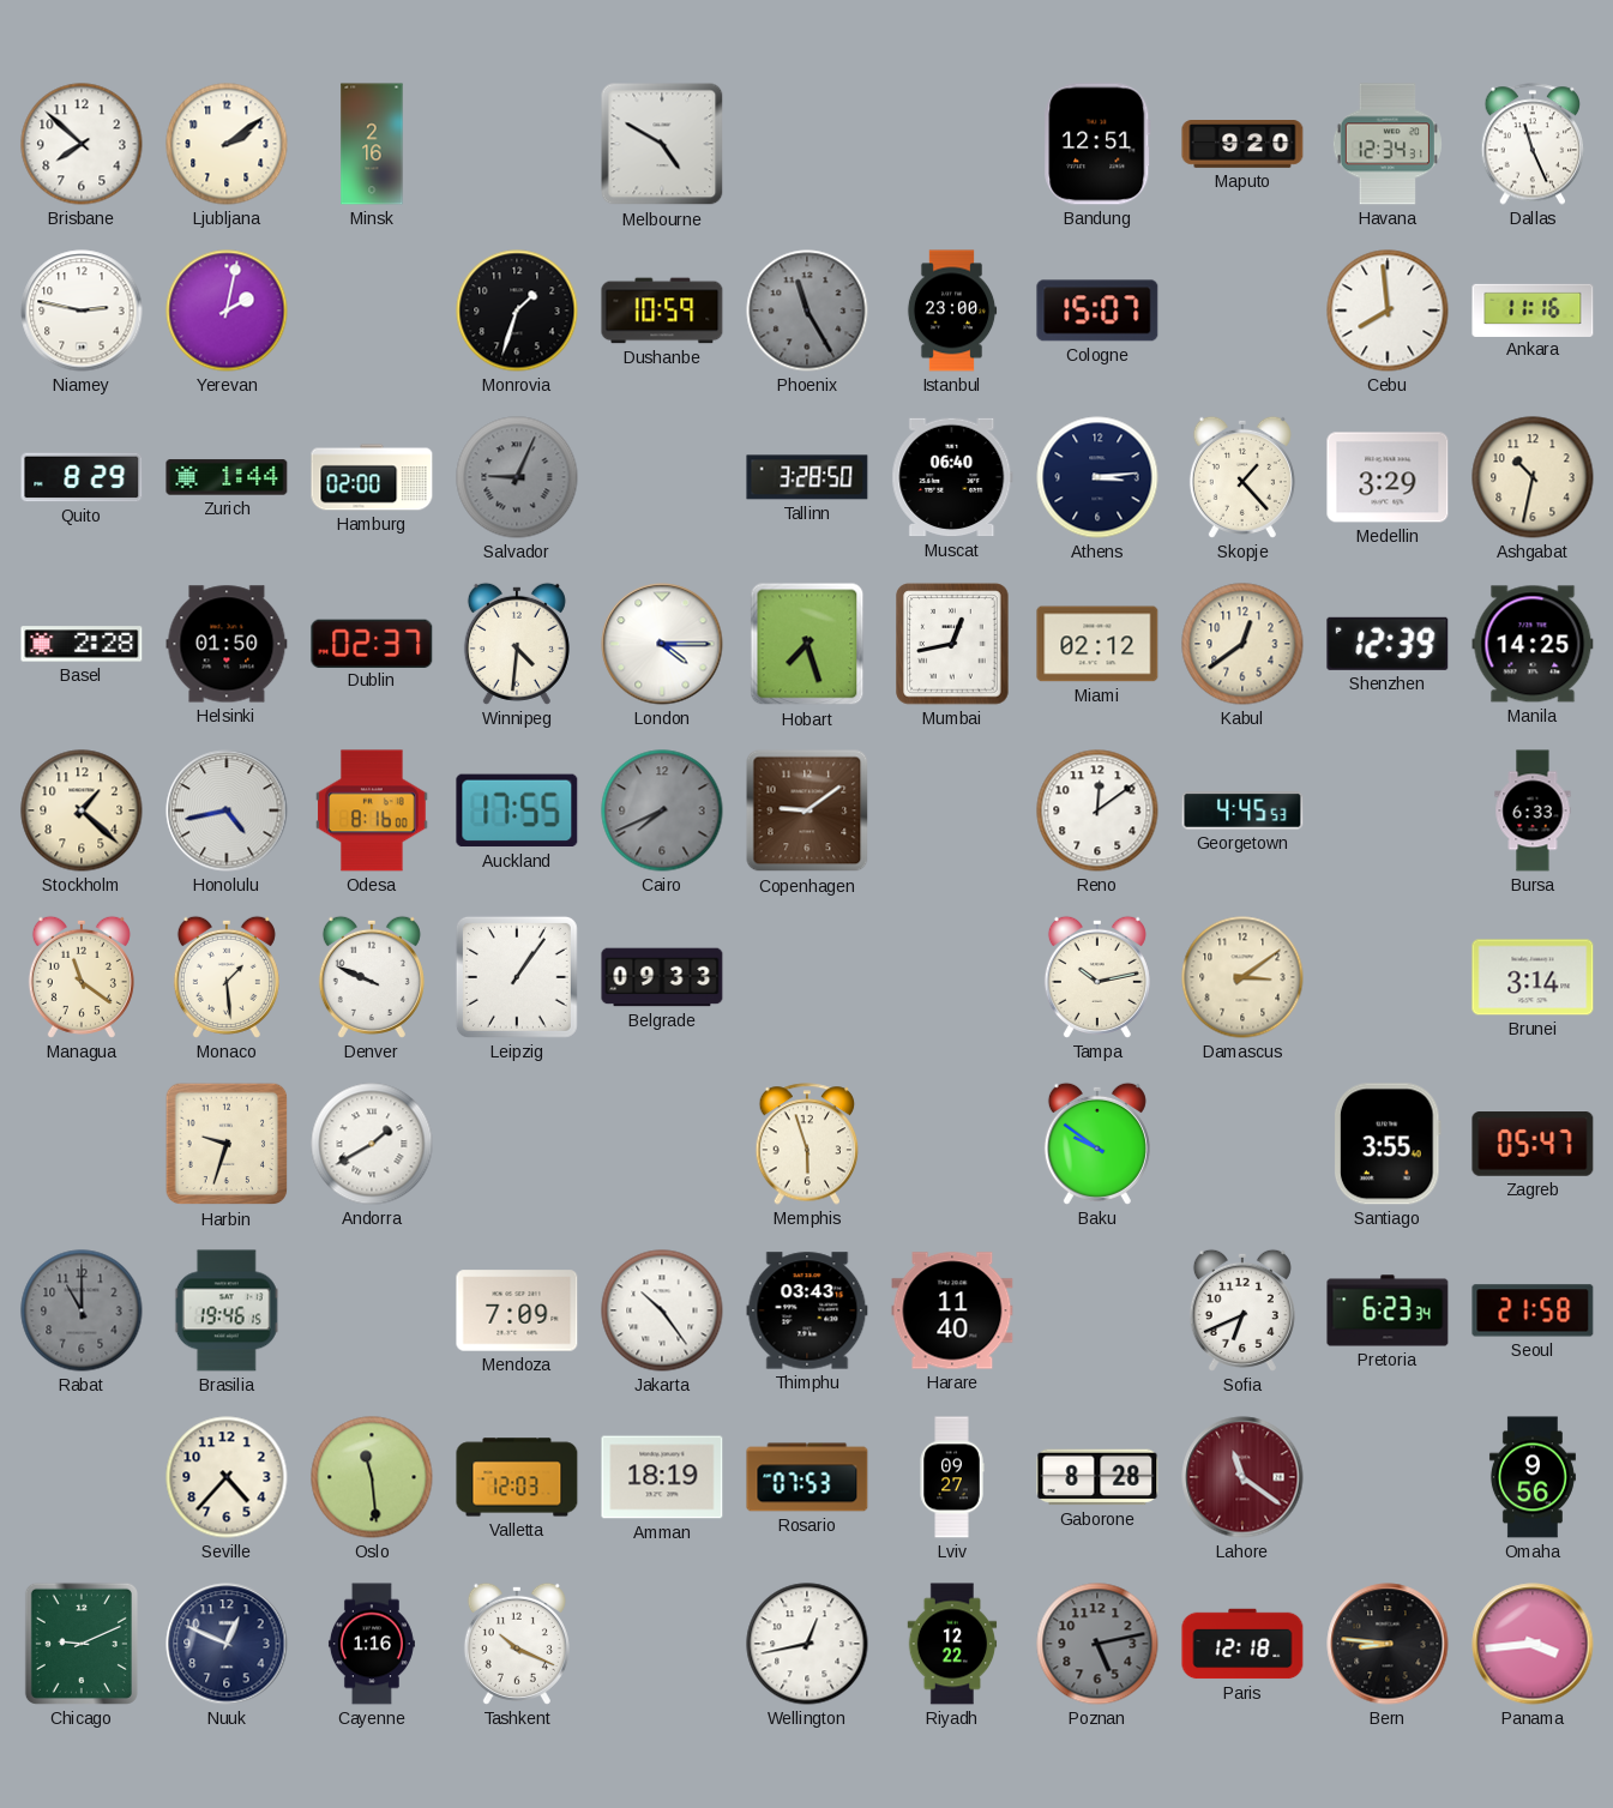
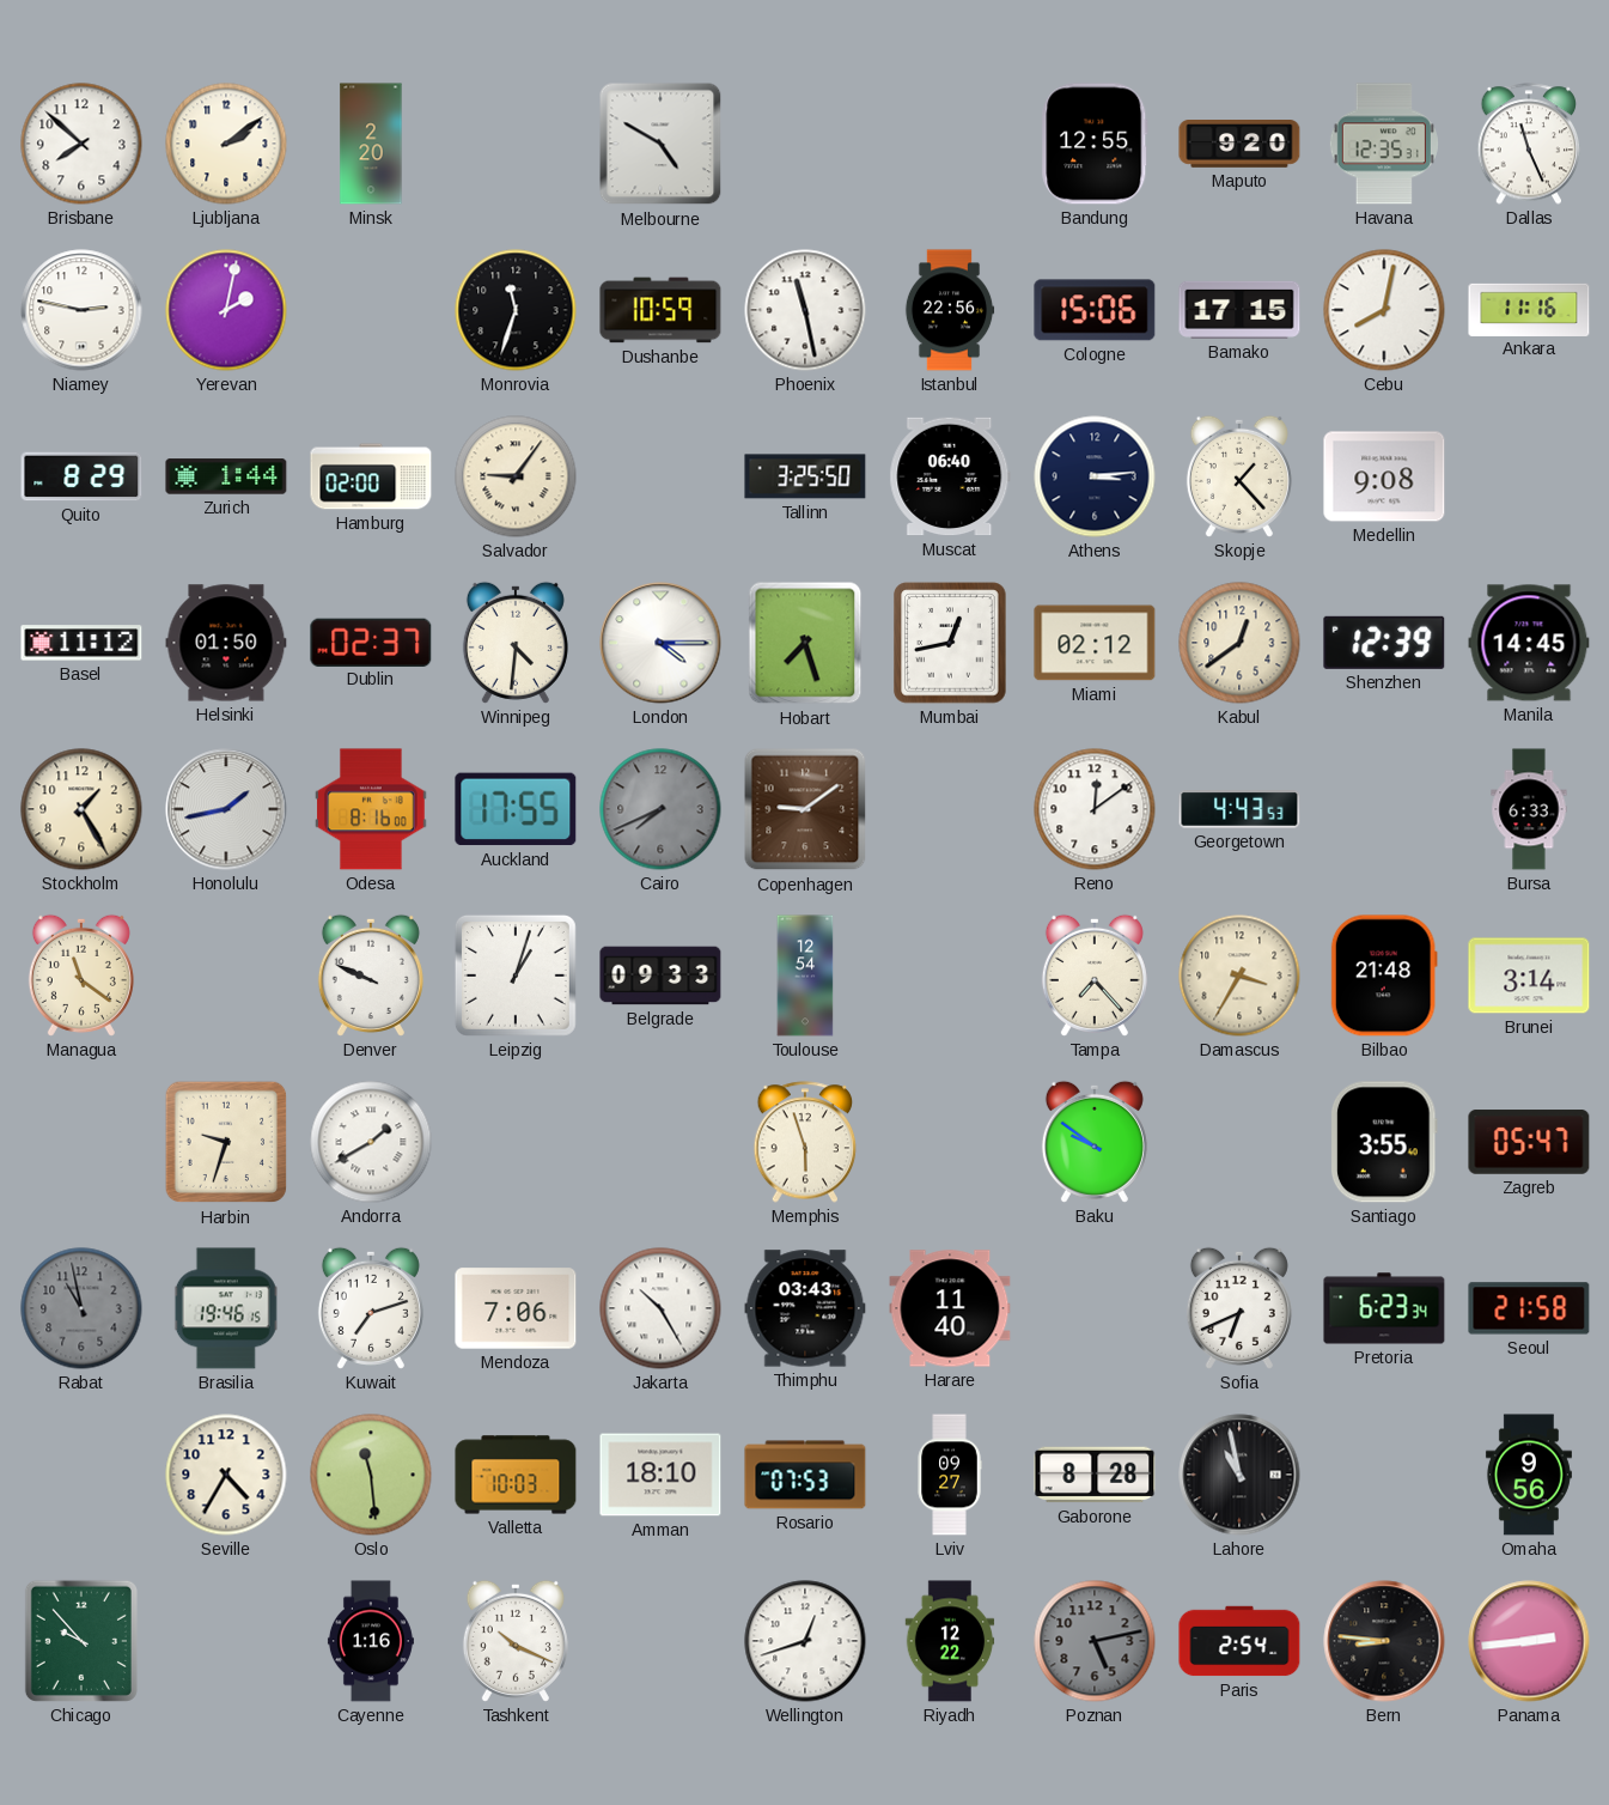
Minsk: 2:16 -> 2:20 (371, 144)
Bandung: 12:51 -> 12:55 (1095, 144)
Havana: 12:34 -> 12:35 (1384, 144)
Monrovia: 1:33 -> 11:33 (516, 310)
Phoenix: 11:25 -> 11:28 (805, 310)
Phoenix dial: grey -> white (805, 310)
Istanbul: 23:00 -> 22:56 (950, 310)
Cologne: 15:07 -> 15:06 (1095, 310)
Bamako: none -> 17:15 (1239, 310)
Cebu: 7:59 -> 8:02 (1384, 310)
Salvador: 9:04 -> 9:06 (516, 476)
Salvador dial: grey -> cream (516, 476)
Tallinn: 3:28 -> 3:25 (805, 476)
Medellin: 3:29 -> 9:08 (1384, 476)
Ashgabat: 10:32 -> none (1533, 477)
Basel: 2:28 -> 11:12 (81, 643)
Manila: 14:25 -> 14:45 (1529, 643)
Stockholm: 1:22 -> 1:25 (81, 809)
Honolulu: 4:43 -> 1:43 (226, 809)
Georgetown: 4:45 -> 4:43 (1239, 810)
Monaco: 1:29 -> none (227, 977)
Leipzig: 1:06 -> 1:03 (516, 976)
Toulouse: none -> 12:54 (805, 976)
Tampa: 10:13 -> 7:23 (1095, 976)
Damascus: 3:09 -> 3:35 (1239, 976)
Bilbao: none -> 21:48 (1384, 976)
Rabat: 11:00 -> 10:58 (81, 1308)
Kuwait: none -> 7:12 (371, 1308)
Mendoza: 7:09 -> 7:06 (516, 1308)
Jakarta: 10:24 -> 10:25 (660, 1308)
Seville: 4:37 -> 4:35 (226, 1475)
Valletta: 12:03 -> 10:03 (516, 1475)
Amman: 18:19 -> 18:10 (660, 1475)
Lahore: 11:21 -> 10:58 (1239, 1475)
Lahore dial: burgundy -> black (1239, 1475)
Chicago: 9:11 -> 9:53 (81, 1641)
Nuuk: 12:49 -> none (227, 1644)
Wellington: 12:43 -> 12:42 (805, 1641)
Paris: 12:18 -> 2:54 (1239, 1641)
Panama: 3:44 -> 2:44 (1529, 1641)
